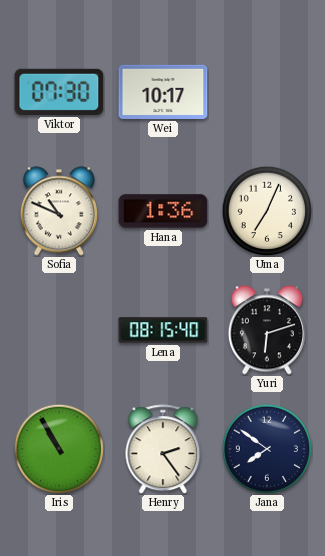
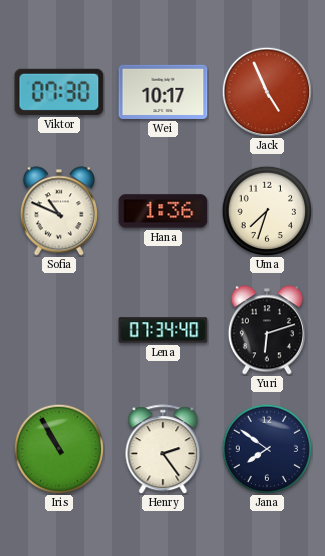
Jack: none -> 4:56 (266, 91)
Uma: 7:04 -> 7:33 (267, 211)
Lena: 08:15 -> 07:34 (163, 330)
